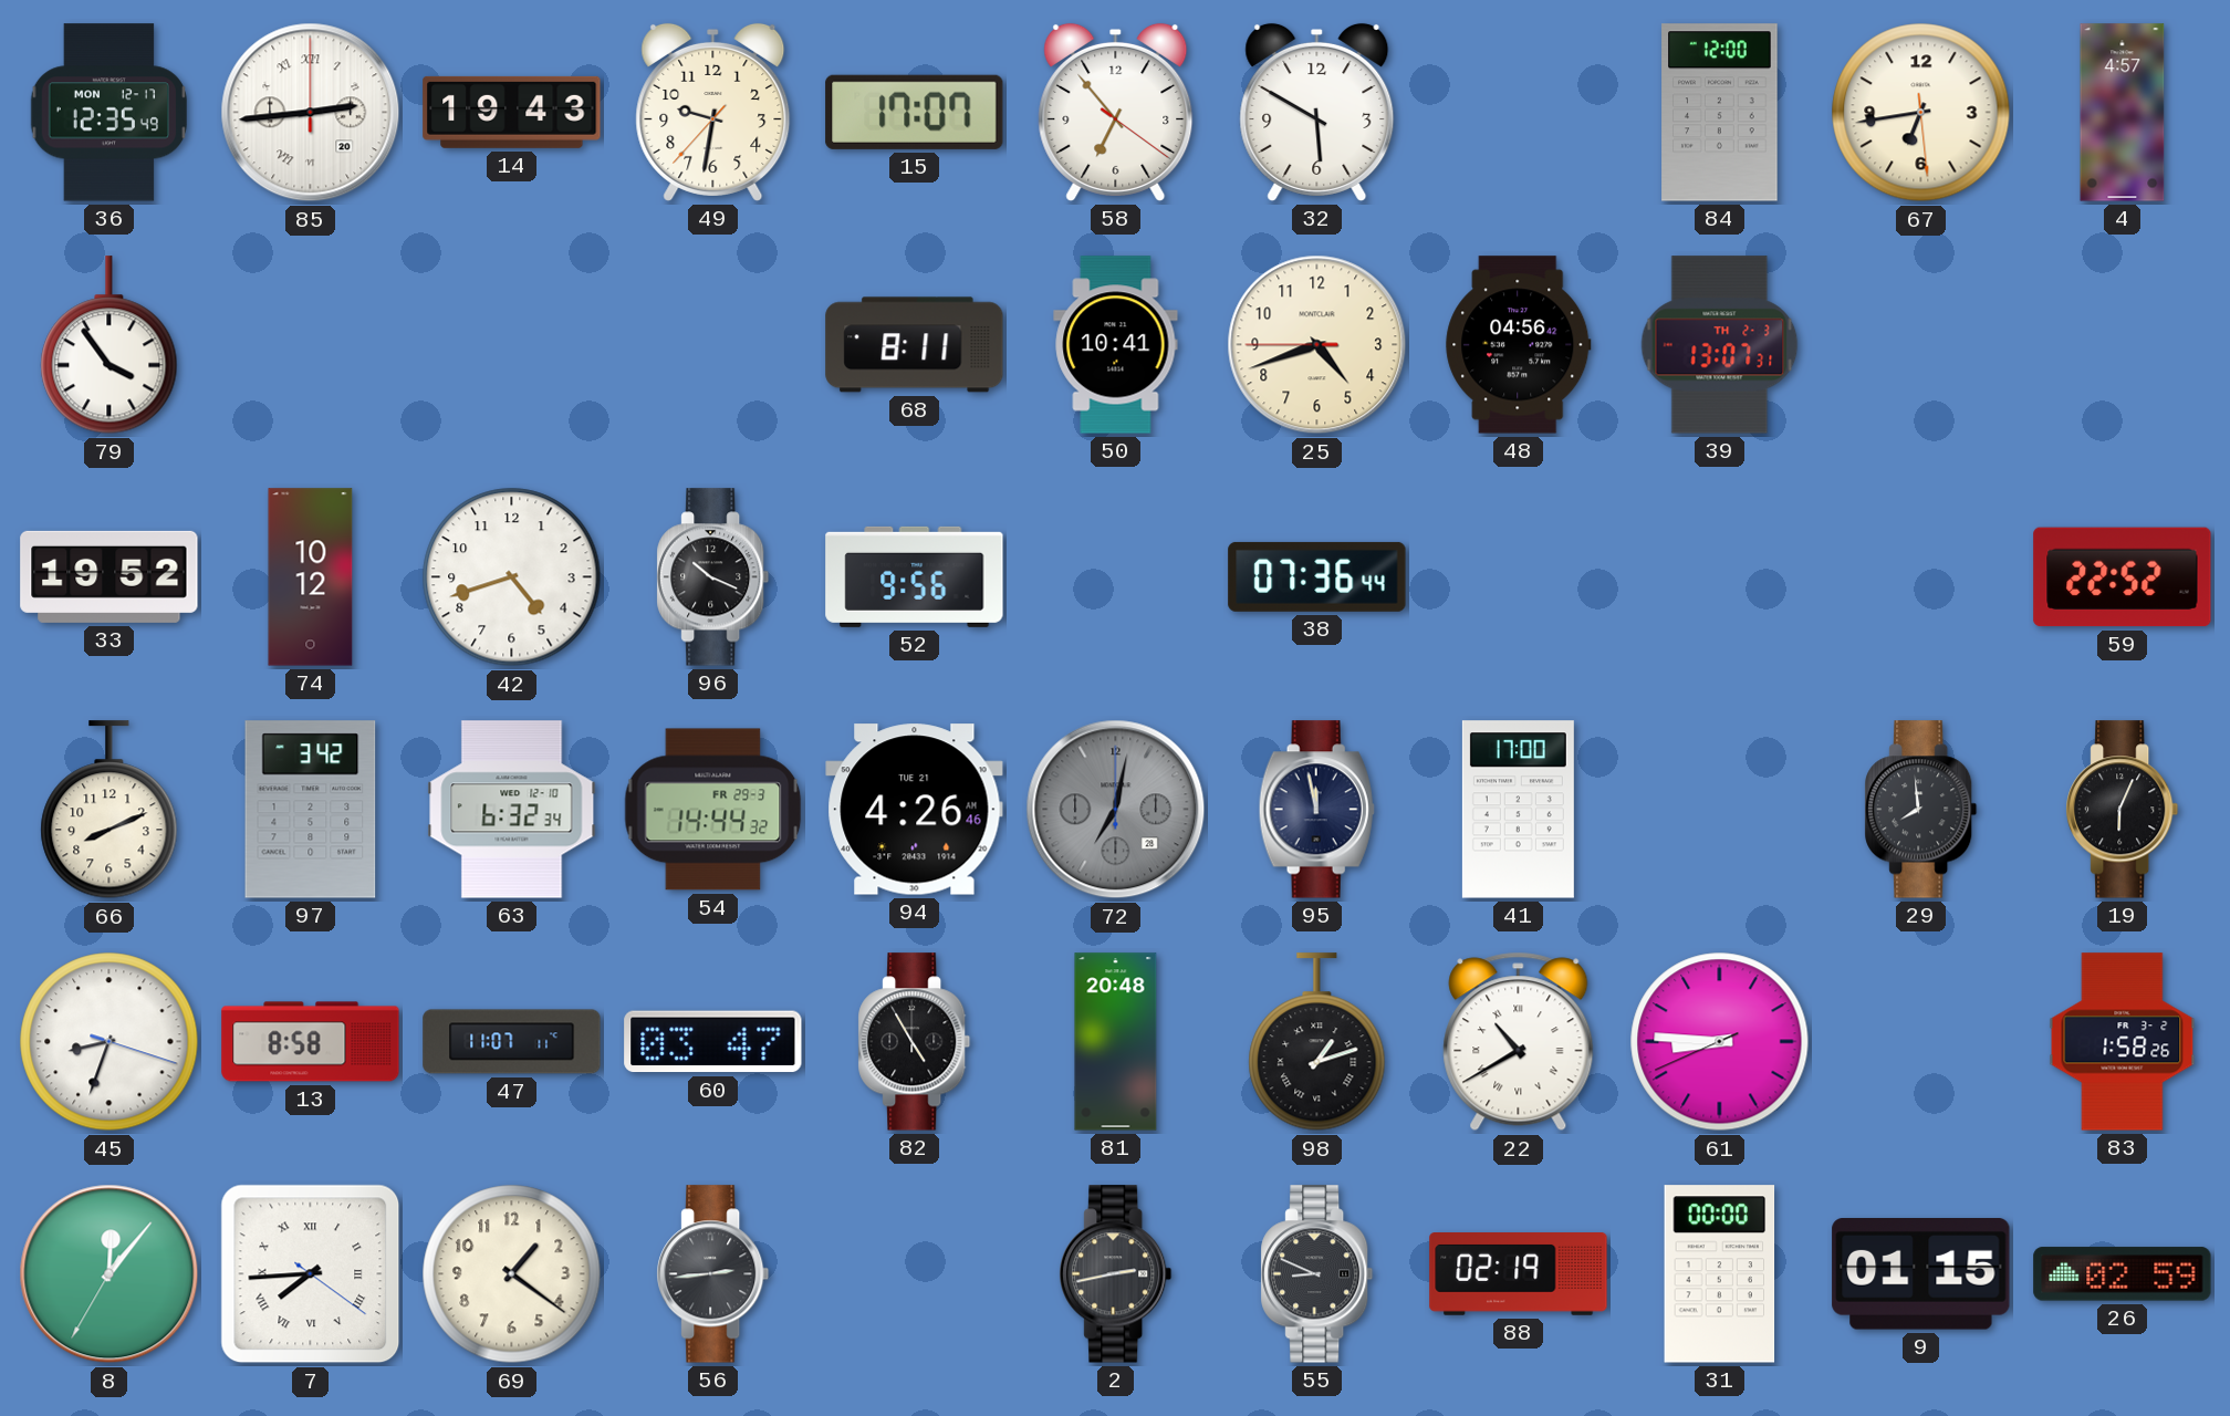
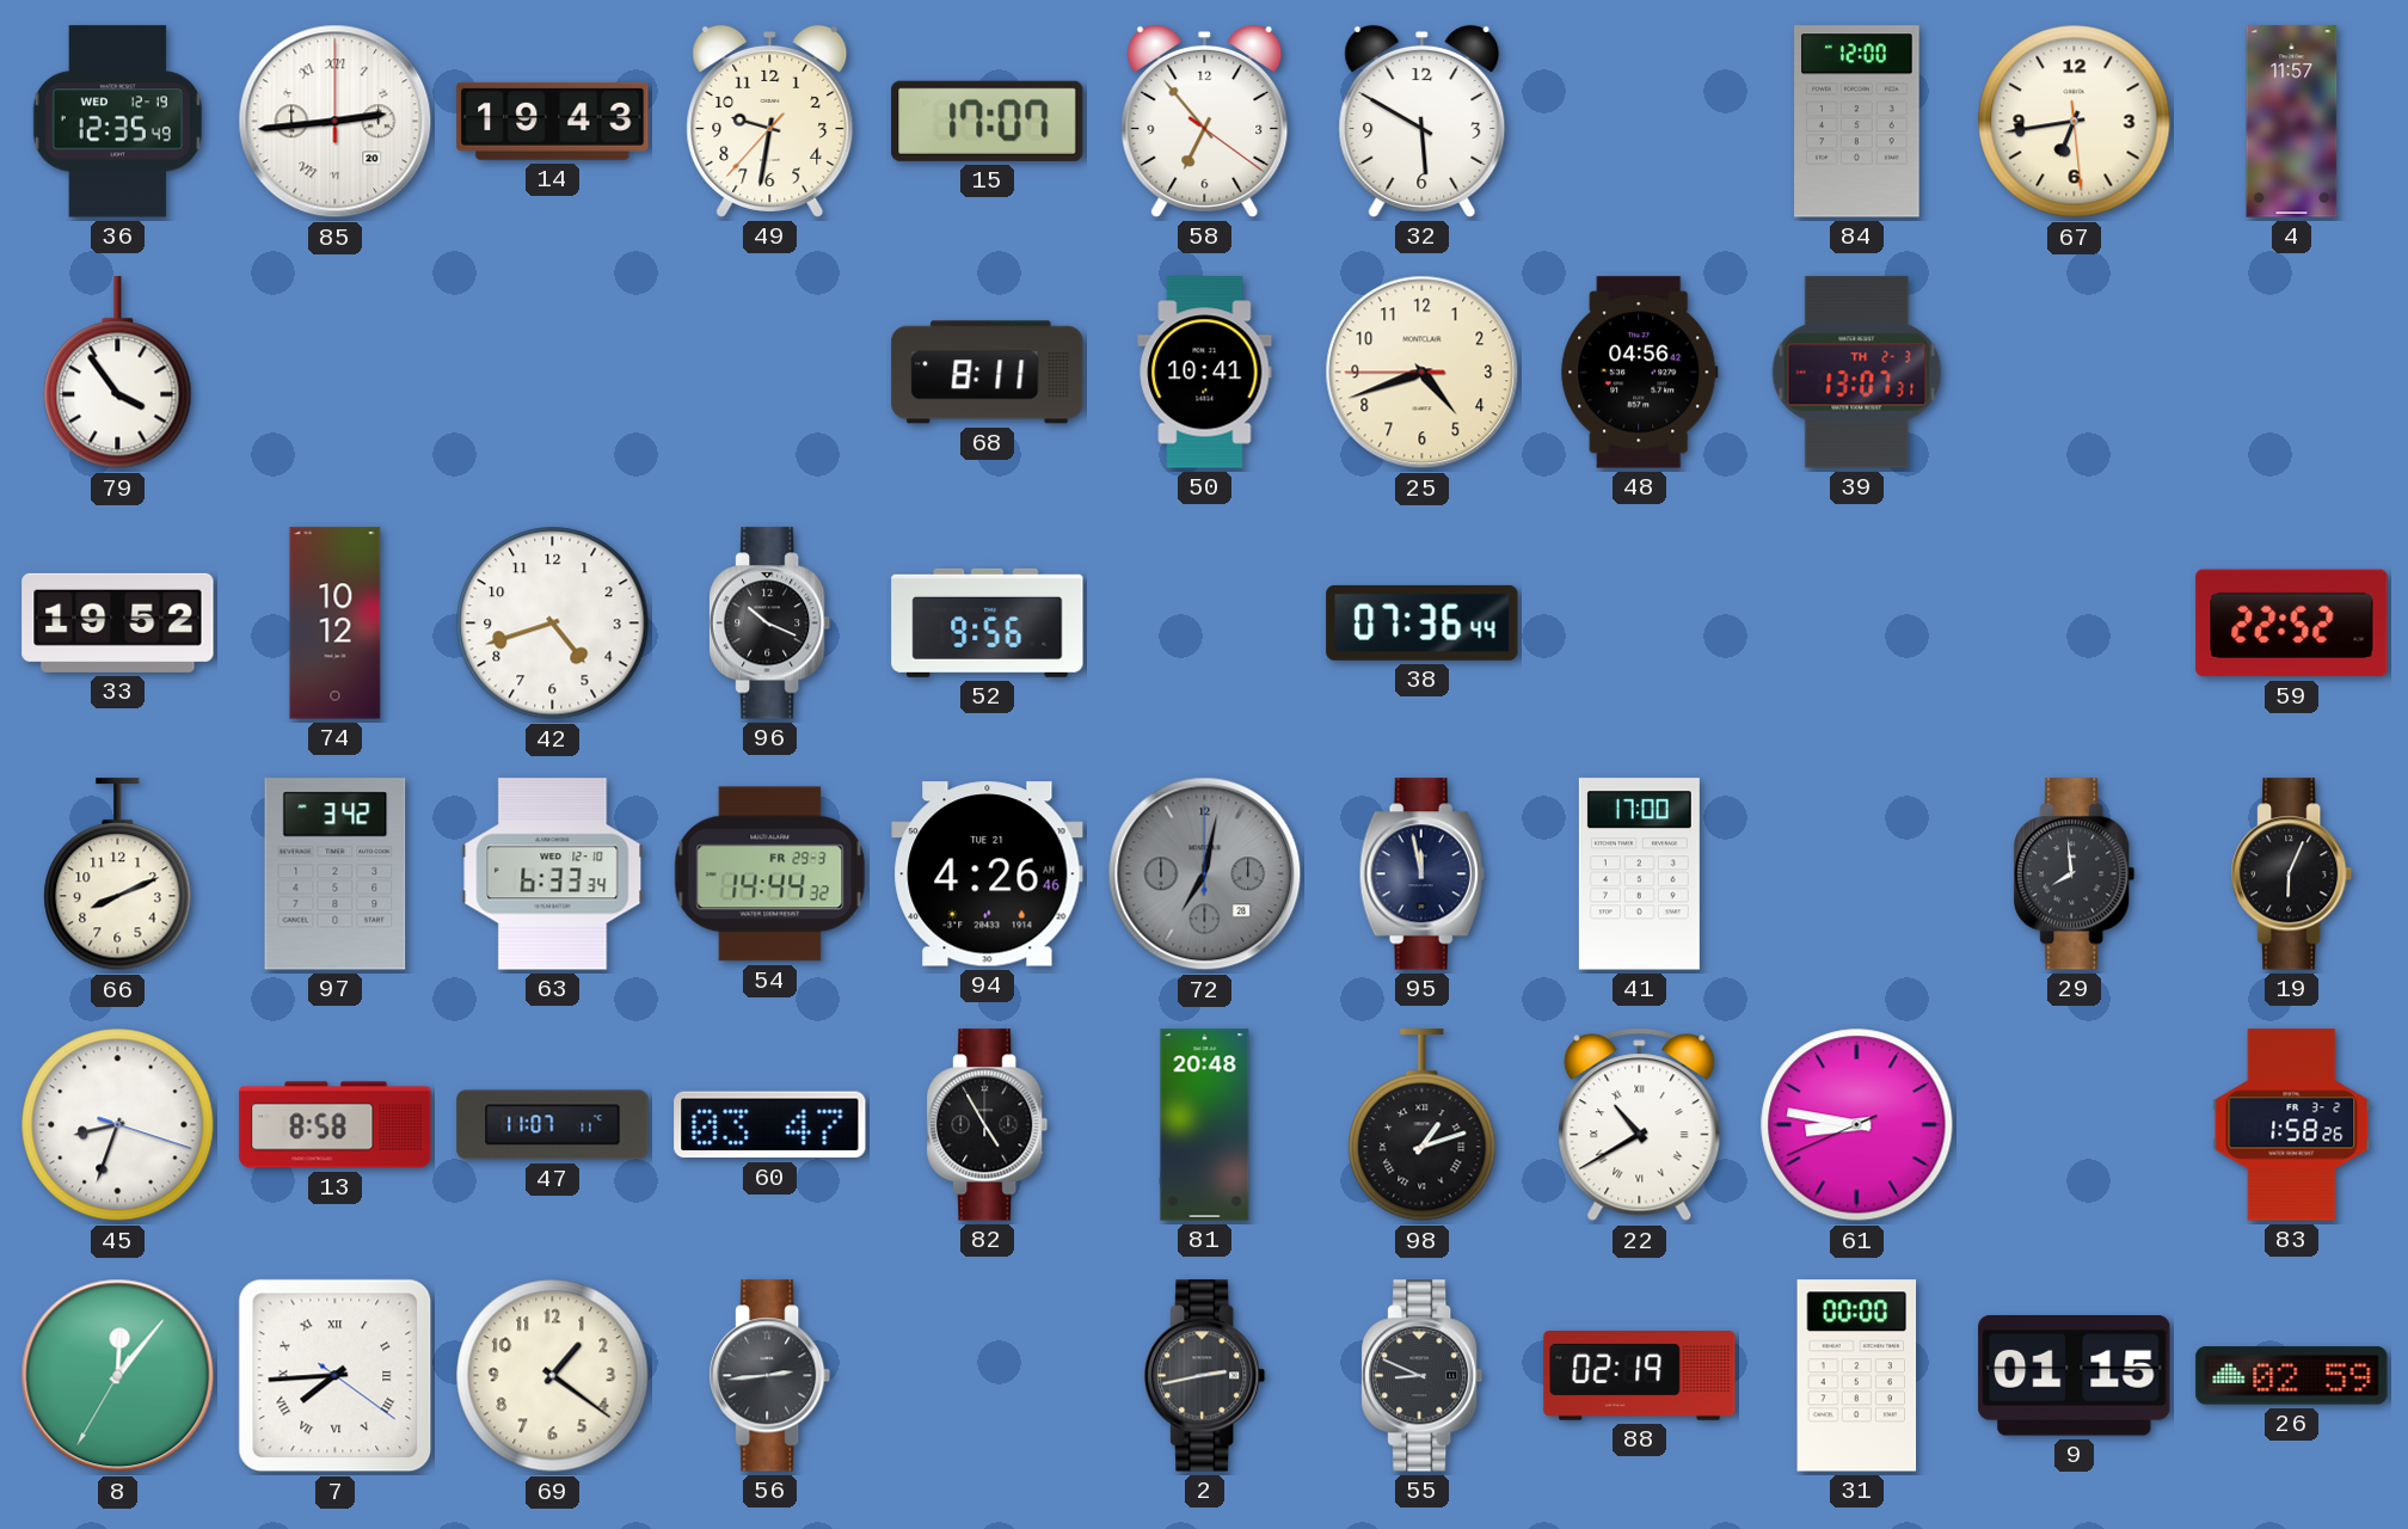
36 date: MON 12-17 -> WED 12-19 (117, 122)
4: 4:57 -> 11:57 (2292, 122)
63: 6:32 -> 6:33 (553, 874)
61: 8:45 -> 8:46 (1857, 1125)
